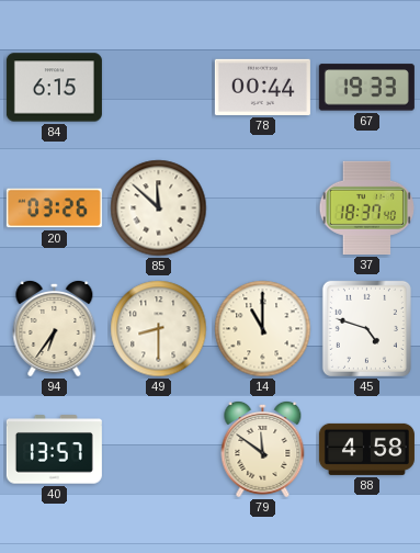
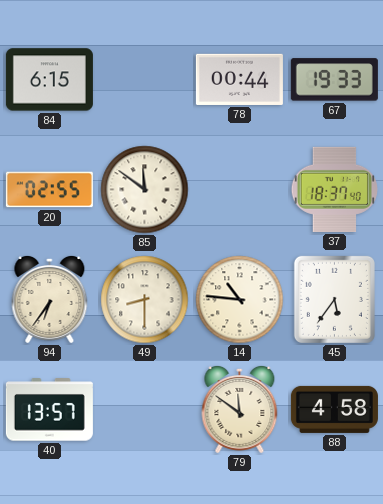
20: 03:26 -> 02:55 (49, 190)
85: 11:52 -> 11:51 (145, 190)
14: 11:00 -> 10:46 (240, 300)
45: 4:48 -> 5:36 (334, 299)
